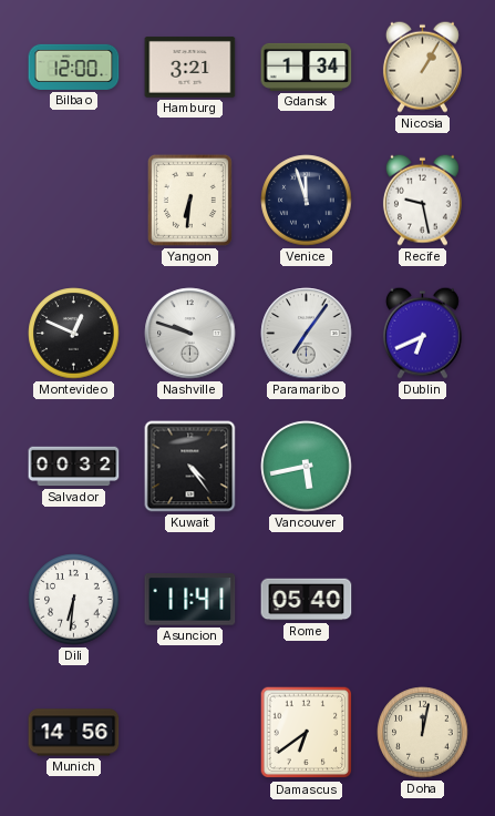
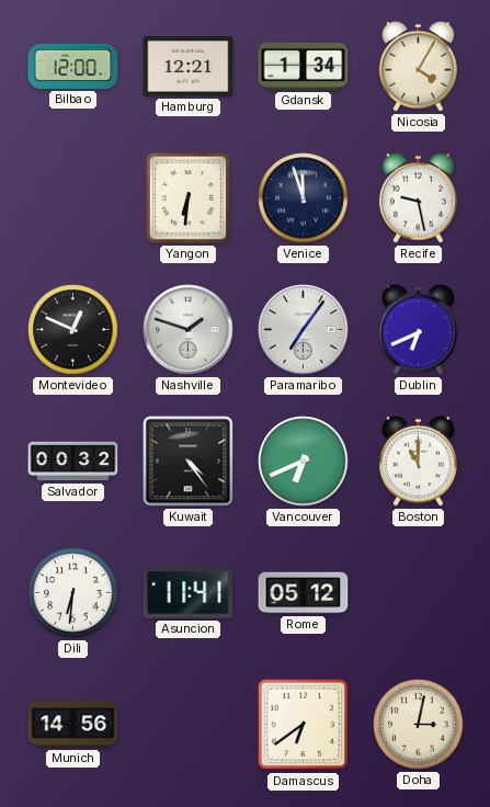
Hamburg: 3:21 -> 12:21 (189, 67)
Nicosia: 1:05 -> 4:05 (418, 66)
Nashville: 9:48 -> 1:48 (189, 330)
Vancouver: 5:43 -> 6:41 (304, 462)
Boston: none -> 11:00 (418, 461)
Rome: 05:40 -> 05:12 (304, 593)
Doha: 12:02 -> 3:02 (419, 725)
